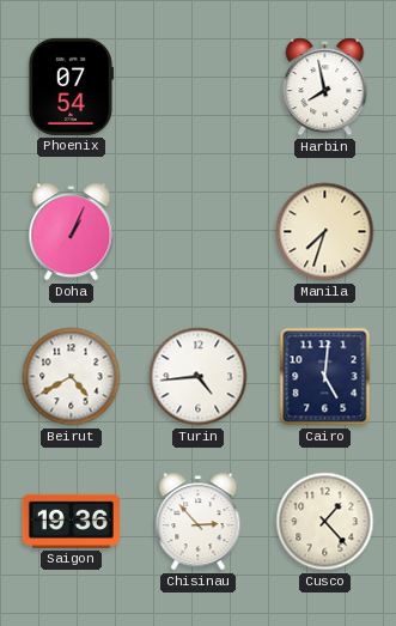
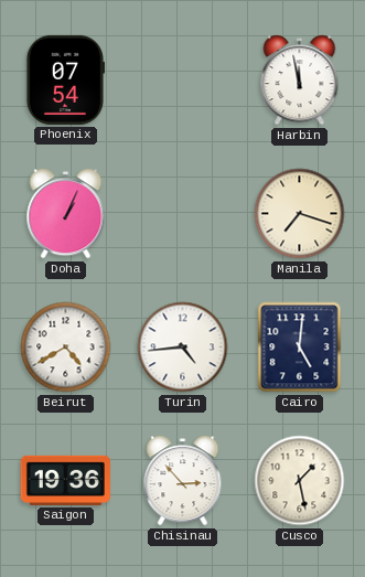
Harbin: 7:58 -> 11:58 (300, 81)
Manila: 7:33 -> 7:18 (300, 214)
Cusco: 1:23 -> 1:28 (300, 481)
